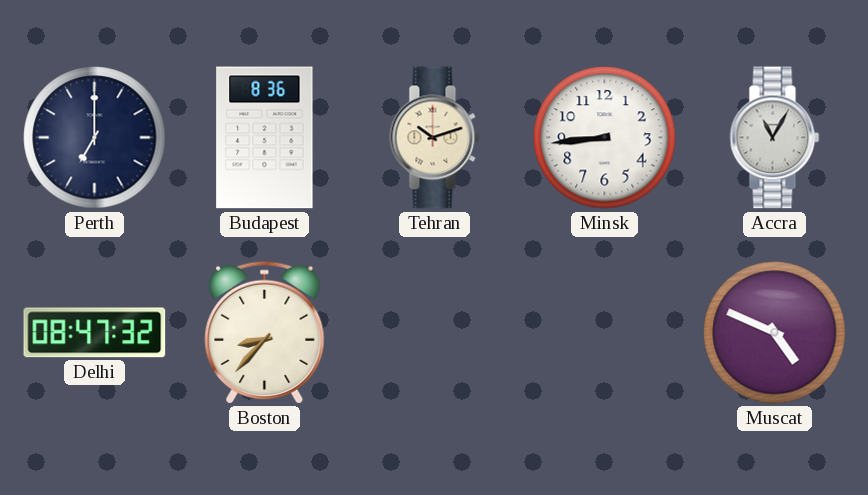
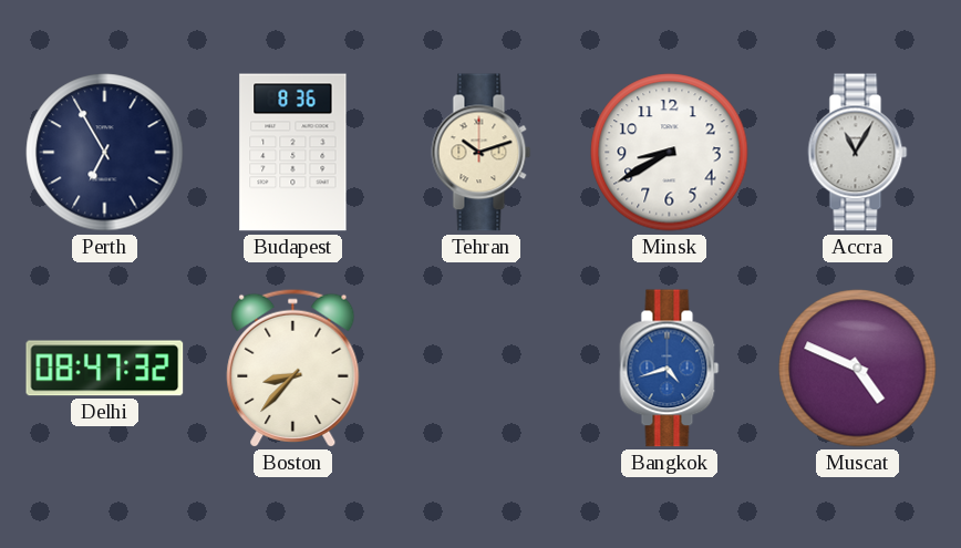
Perth: 7:00 -> 6:55 (105, 153)
Minsk: 8:44 -> 8:40 (670, 153)
Bangkok: none -> 4:42 (670, 369)
